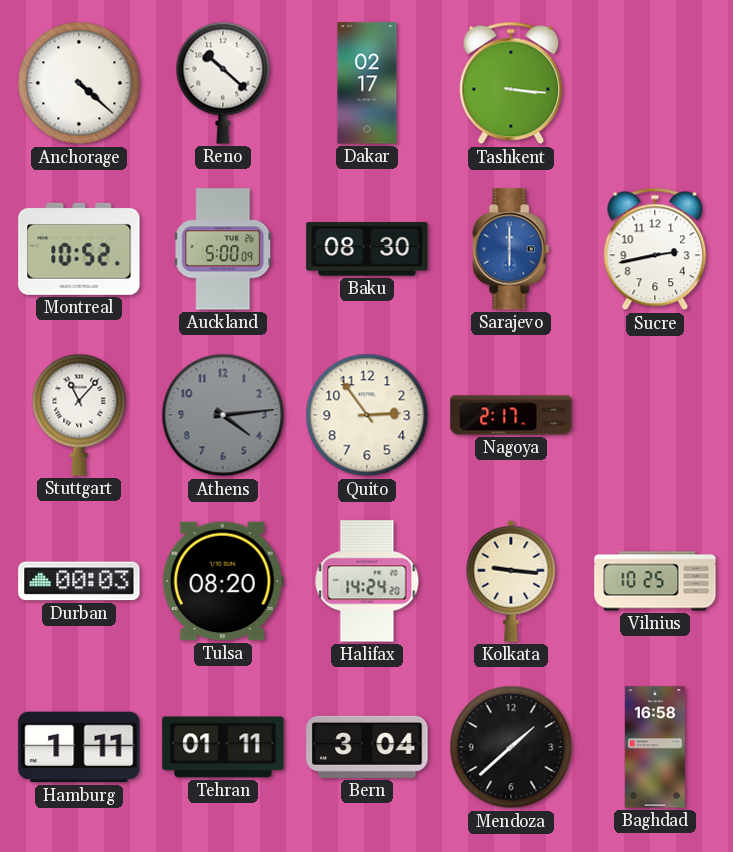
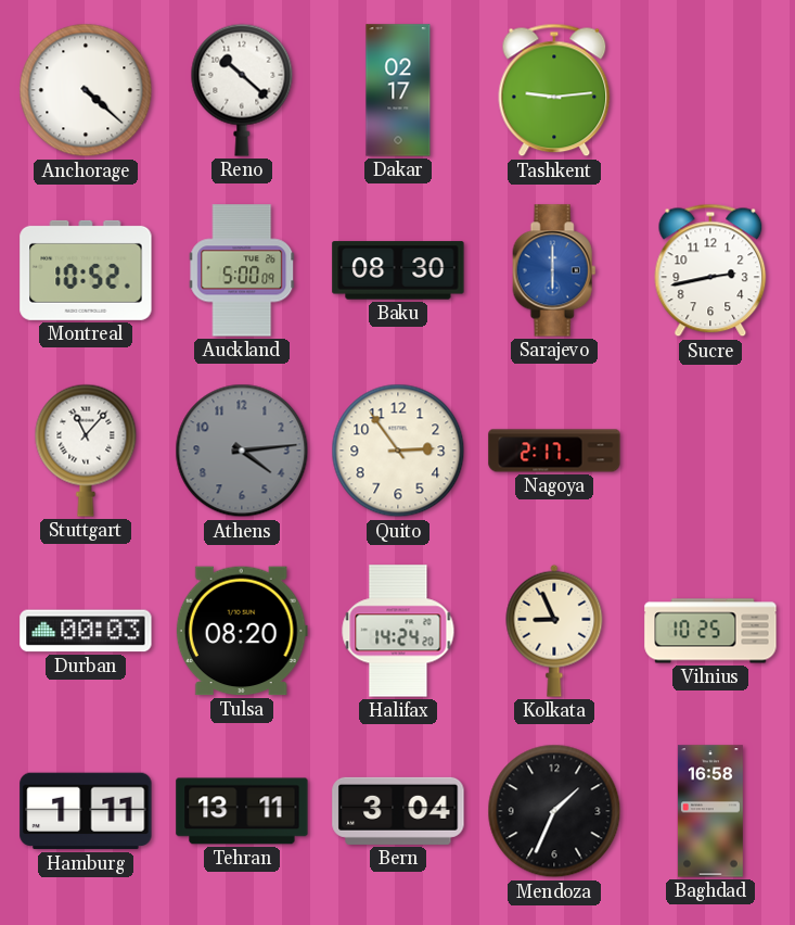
Tashkent: 3:16 -> 9:14 (554, 90)
Kolkata: 9:16 -> 8:56 (554, 631)
Tehran: 01:11 -> 13:11 (242, 811)
Mendoza: 1:38 -> 1:34 (554, 811)
